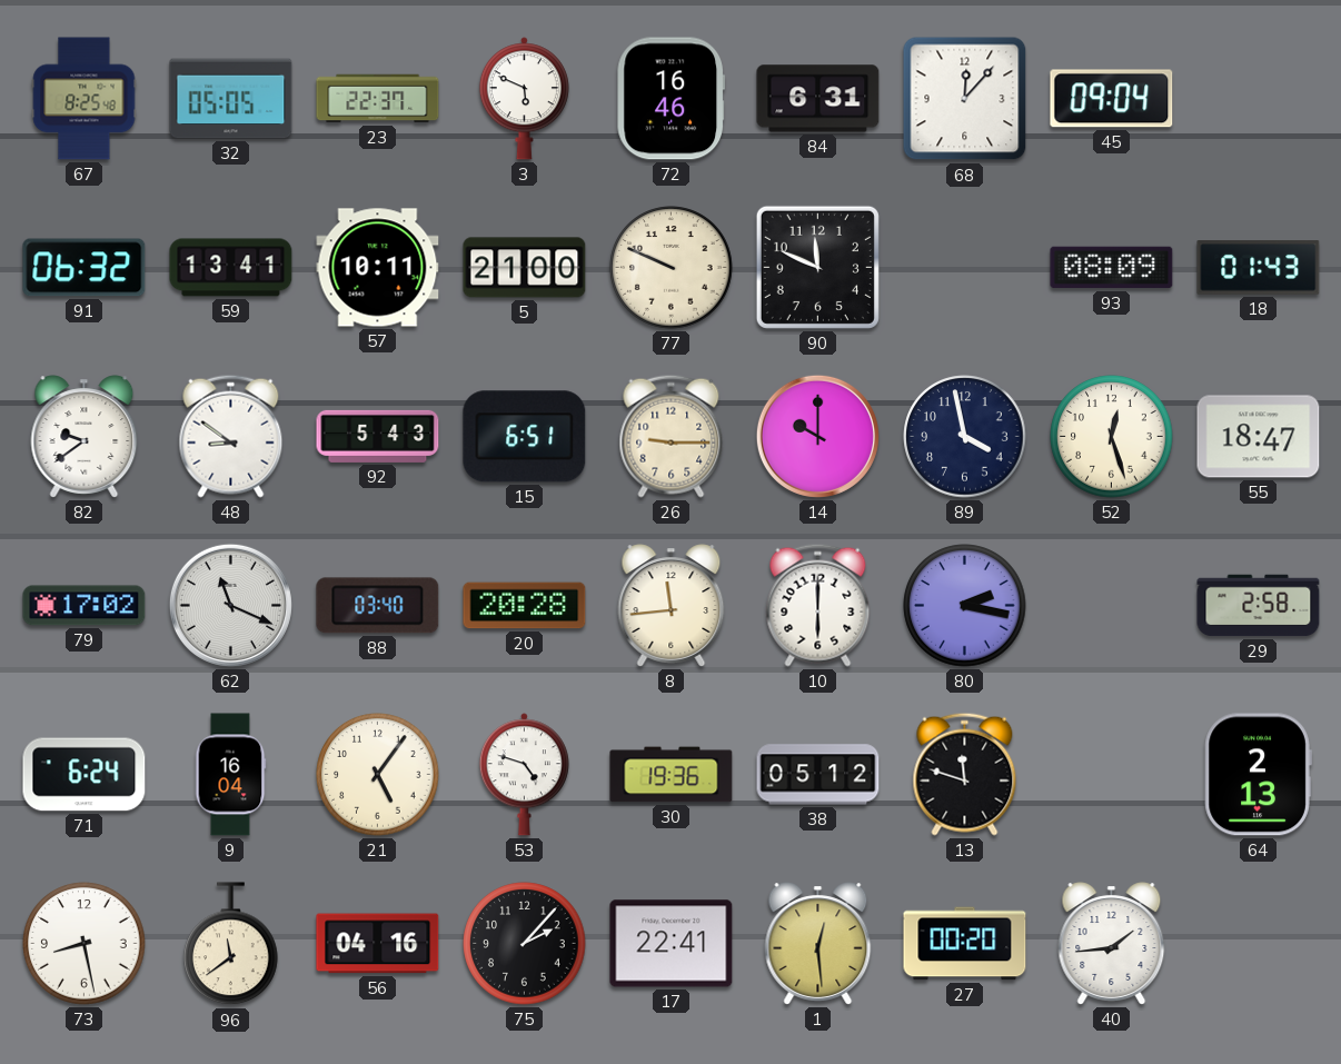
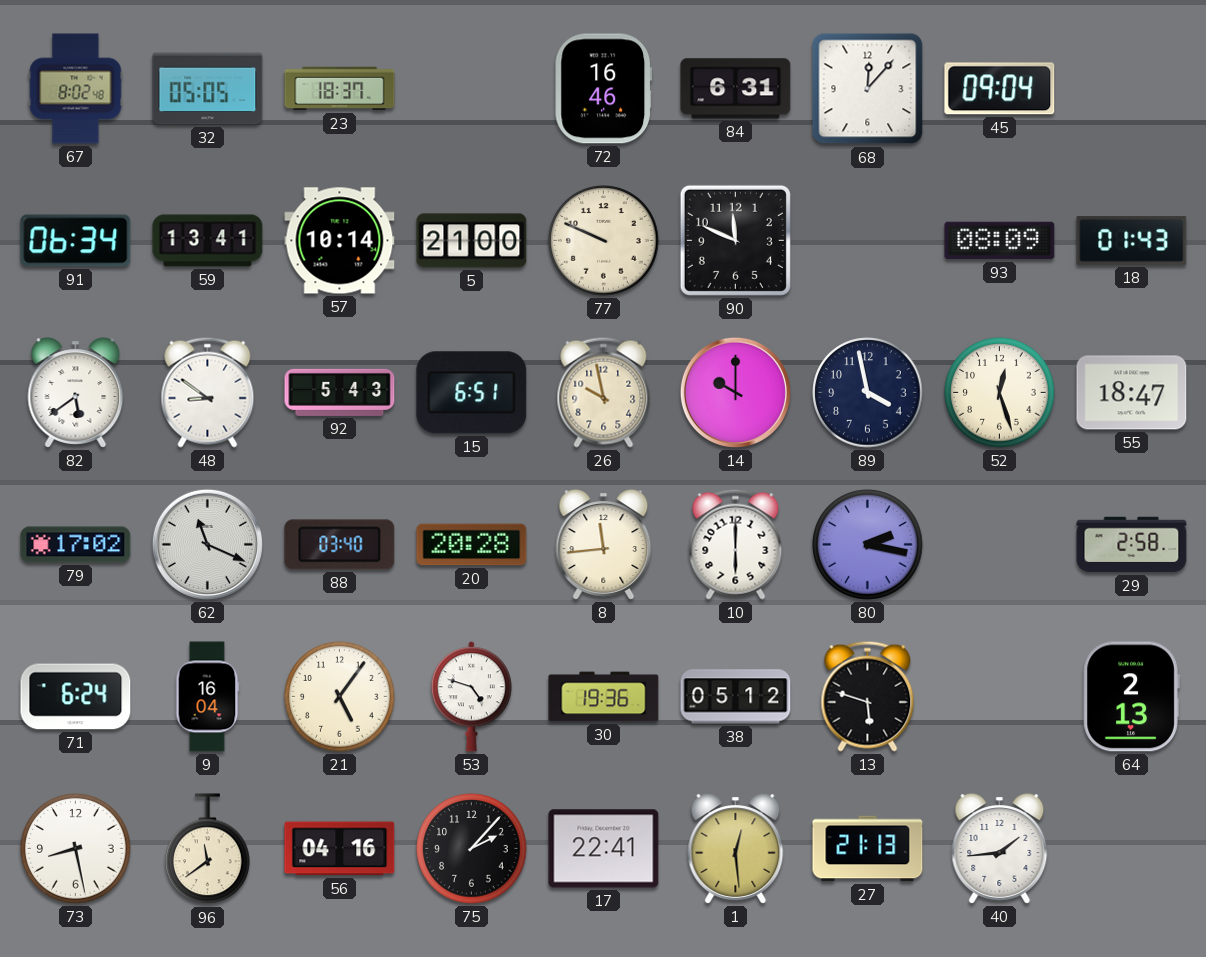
67: 8:25 -> 8:02 (76, 89)
23: 22:37 -> 18:37 (340, 89)
3: 5:49 -> none (524, 99)
91: 06:32 -> 06:34 (76, 241)
57: 10:11 -> 10:14 (340, 241)
82: 9:39 -> 5:39 (76, 393)
26: 9:15 -> 9:58 (604, 392)
13: 11:48 -> 5:48 (868, 696)
27: 00:20 -> 21:13 (868, 849)
